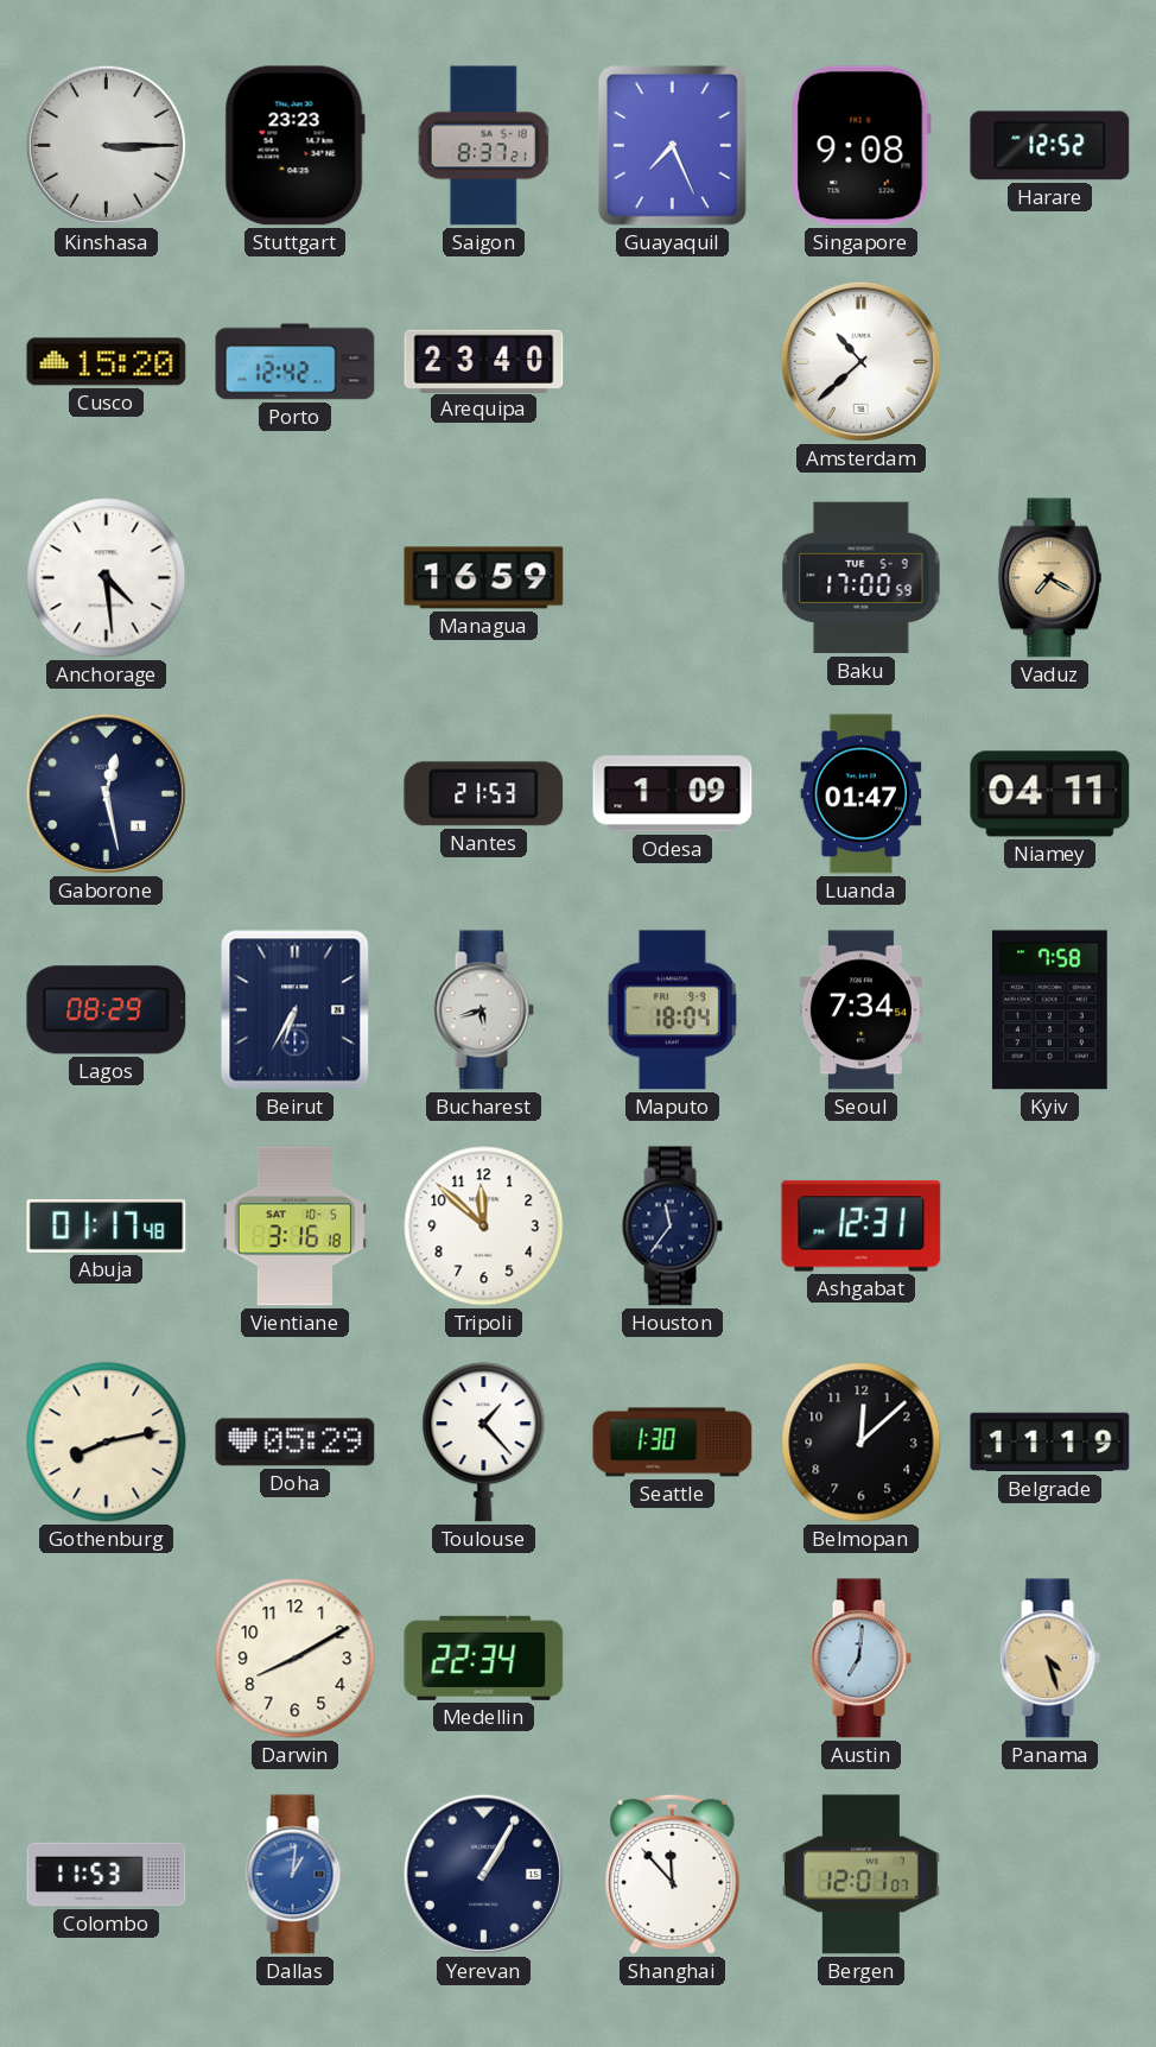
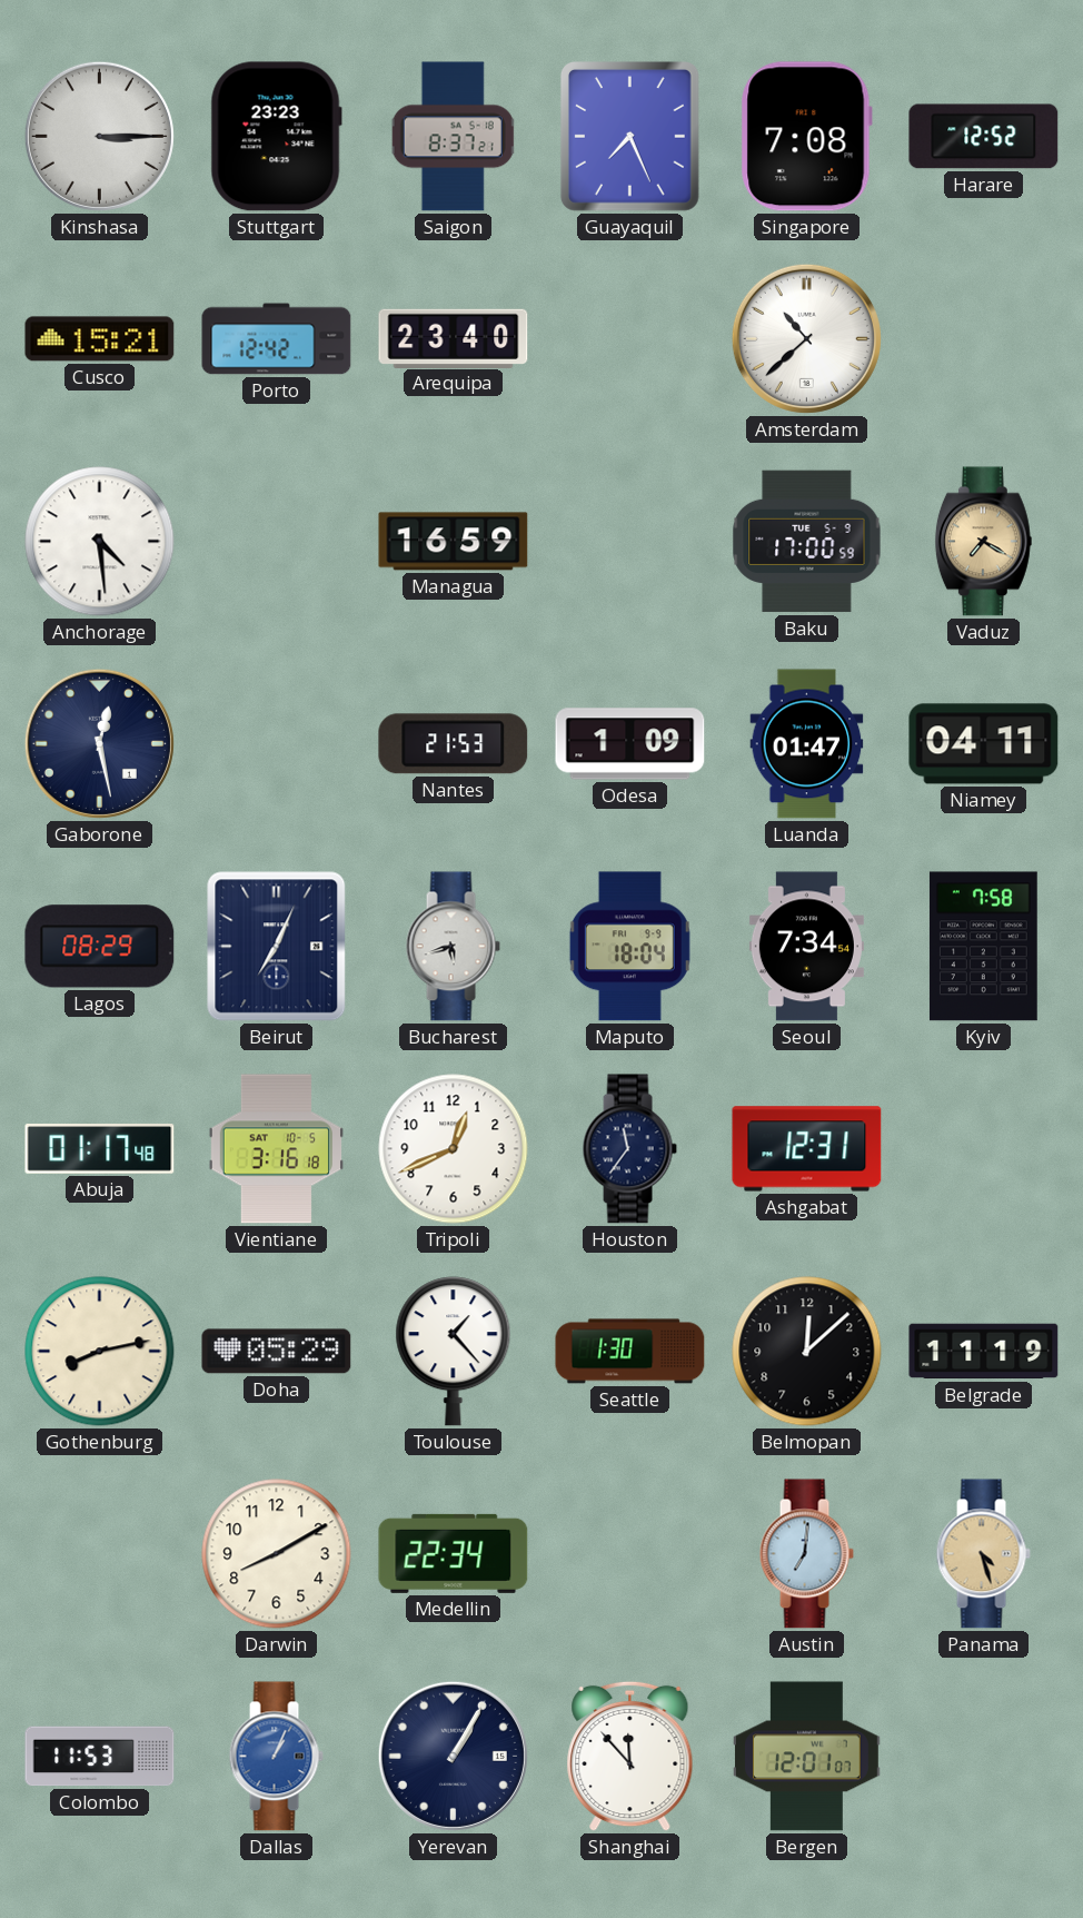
Singapore: 9:08 -> 7:08 (806, 137)
Cusco: 15:20 -> 15:21 (100, 339)
Beirut: 6:35 -> 7:04 (277, 947)
Tripoli: 11:52 -> 12:41 (454, 1149)
Dallas: 1:01 -> 1:04 (276, 1757)
